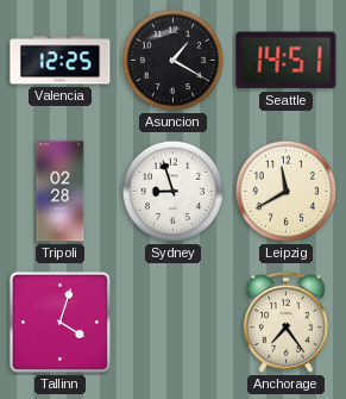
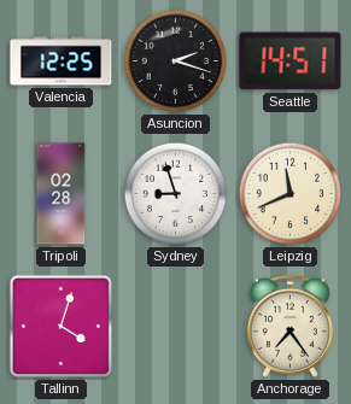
Asuncion: 1:20 -> 2:18 (176, 62)
Leipzig: 11:40 -> 11:41 (291, 194)
